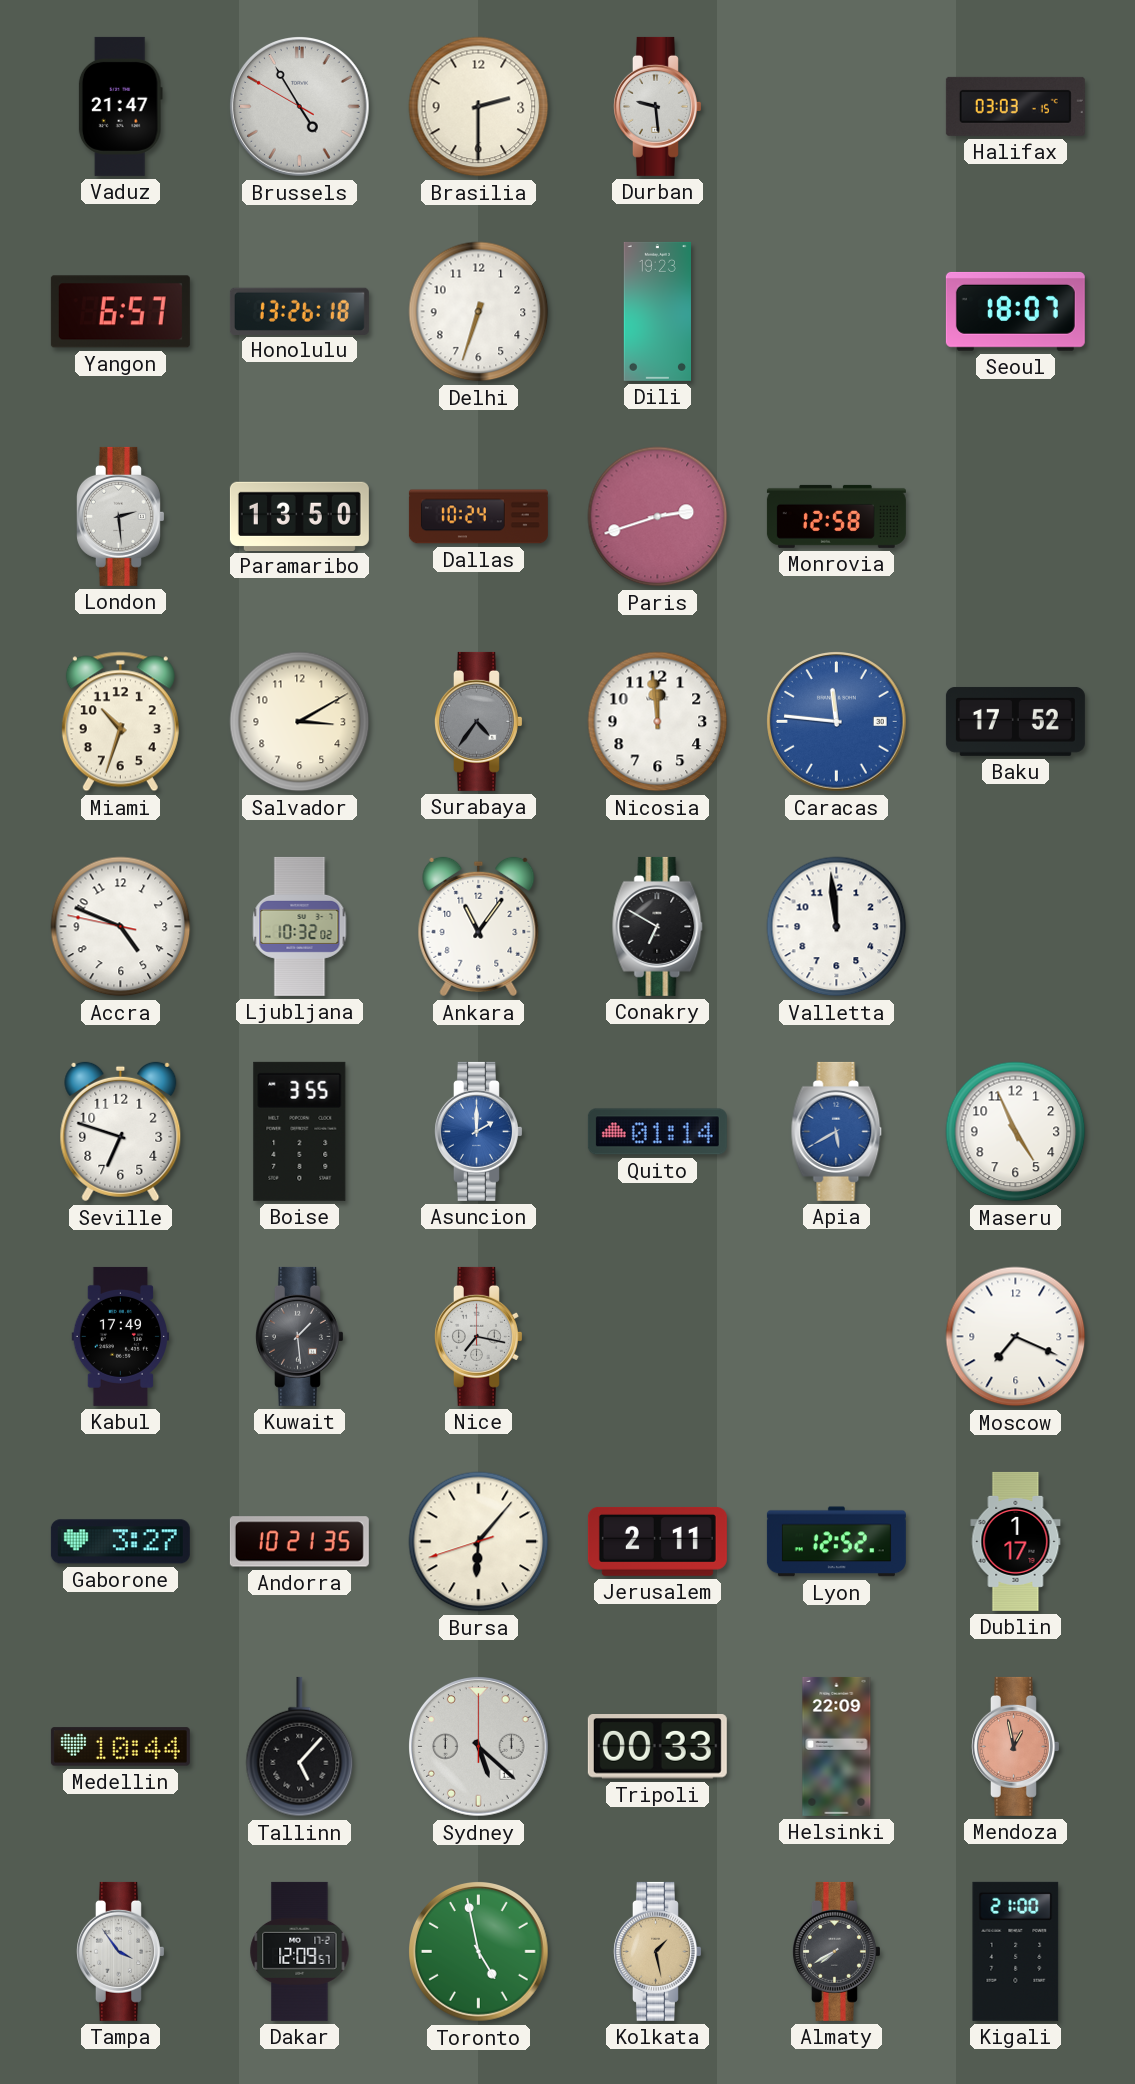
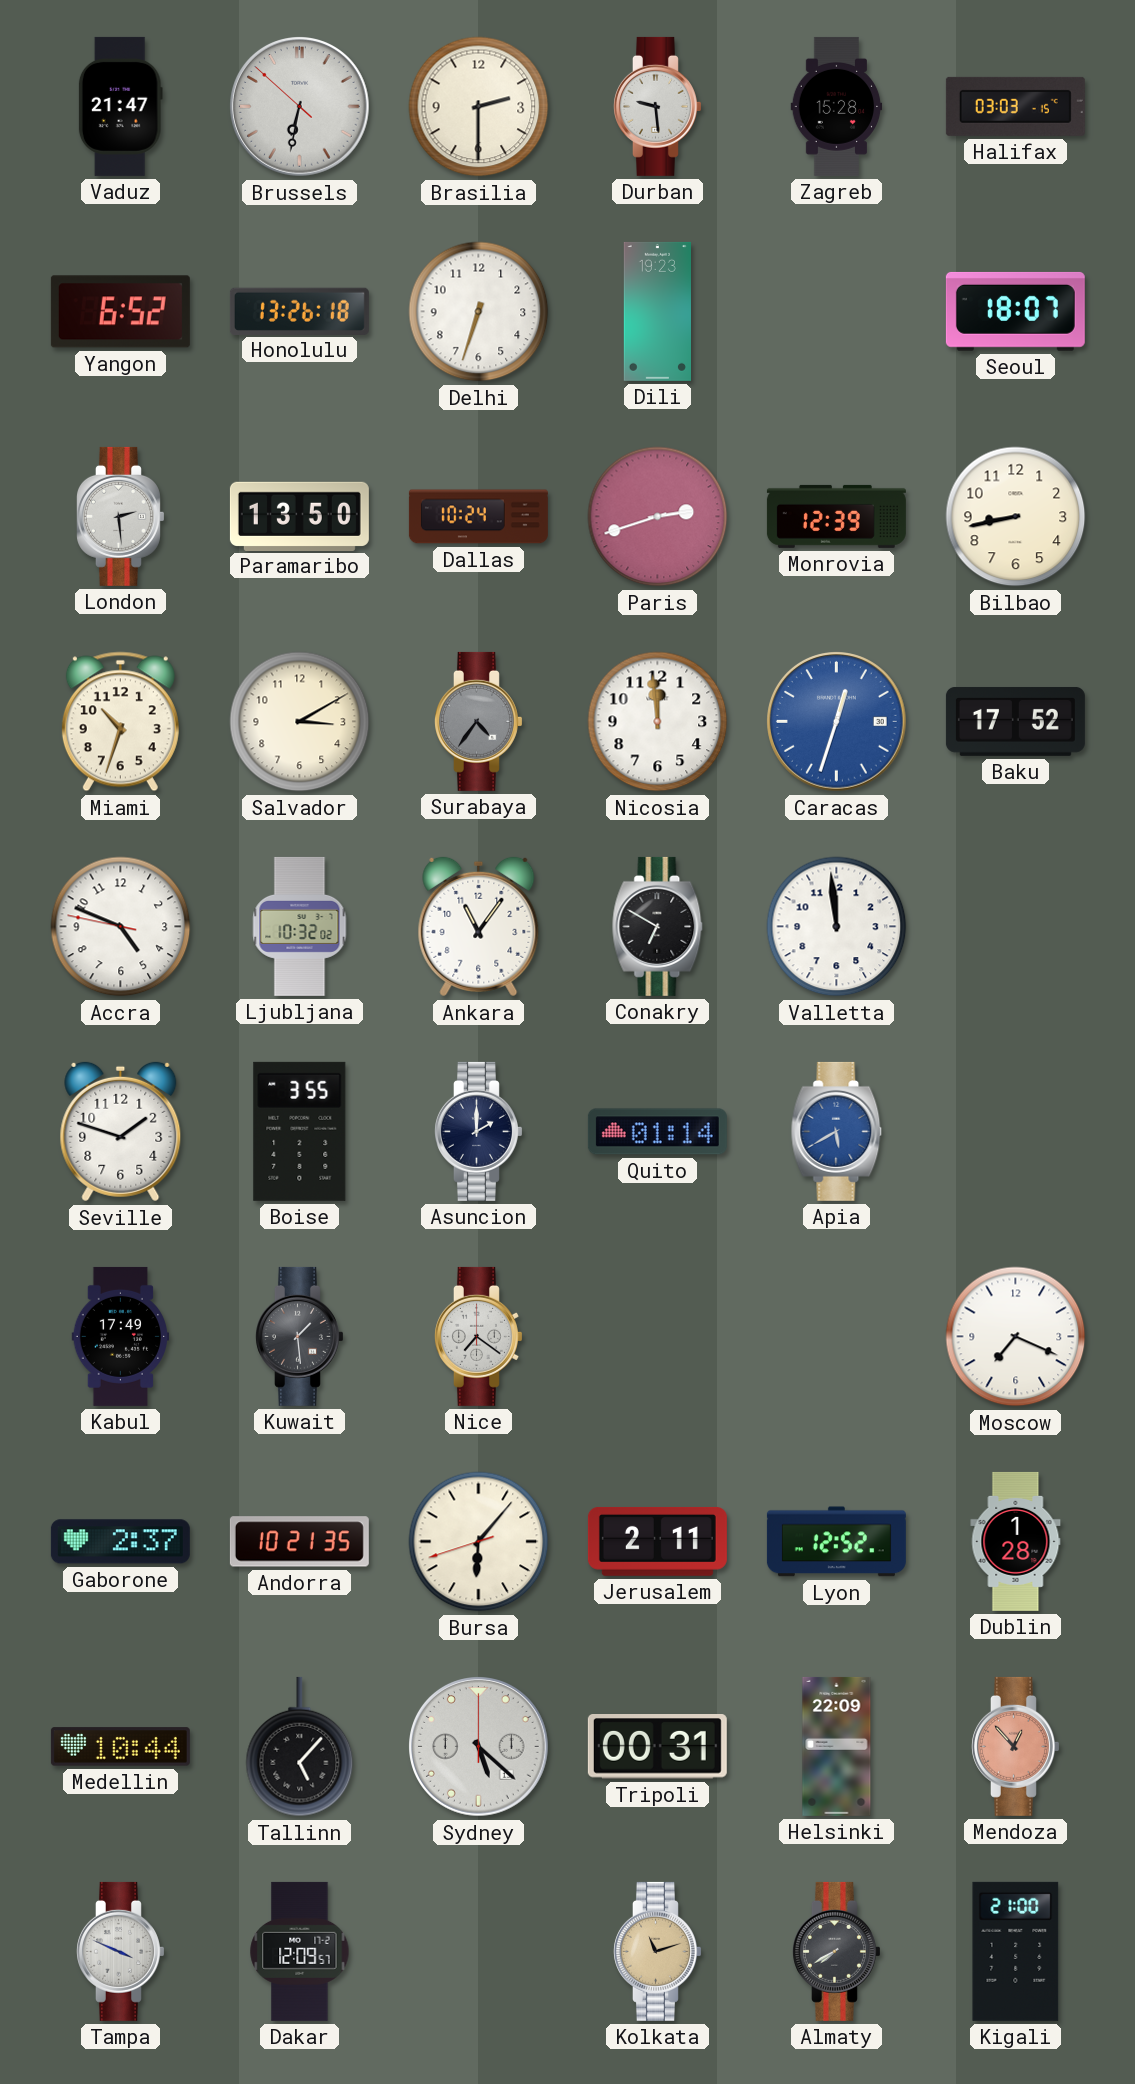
Brussels: 4:54 -> 6:31 (300, 107)
Zagreb: none -> 15:28 (837, 106)
Yangon: 6:57 -> 6:52 (120, 312)
Monrovia: 12:58 -> 12:39 (836, 516)
Bilbao: none -> 8:43 (1016, 517)
Caracas: 11:46 -> 12:33 (837, 722)
Seville: 6:48 -> 1:48 (121, 1132)
Asuncion dial: blue -> navy (479, 1131)
Maseru: 4:56 -> none (1016, 1132)
Nice: 7:17 -> 7:21 (479, 1336)
Gaborone: 3:27 -> 2:37 (120, 1542)
Dublin: 1:17 -> 1:28 (1016, 1541)
Tripoli: 00:33 -> 00:31 (657, 1747)
Mendoza: 12:58 -> 12:53 (1016, 1746)
Tampa: 3:54 -> 3:49 (121, 1951)
Toronto: 4:58 -> none (479, 1952)
Kolkata: 1:28 -> 11:12 (658, 1951)
